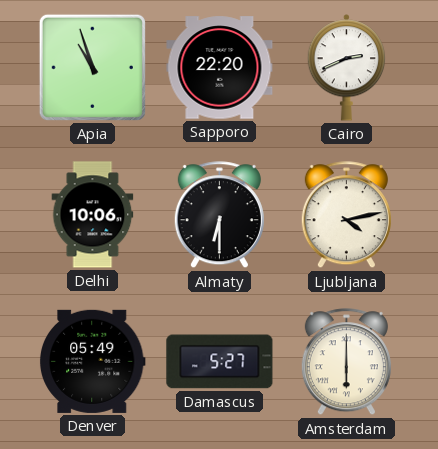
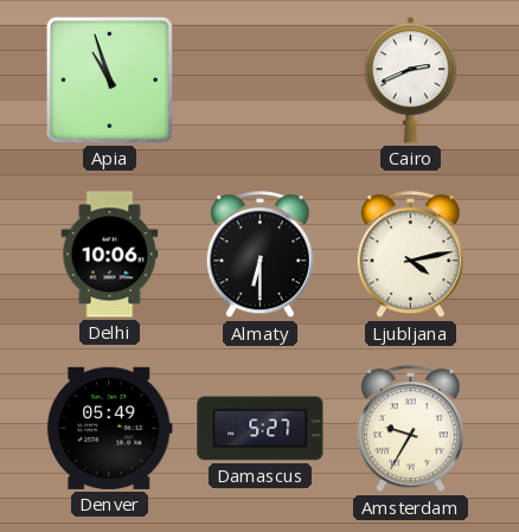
Sapporo: 22:20 -> none (220, 68)
Amsterdam: 6:00 -> 9:35 (410, 429)
